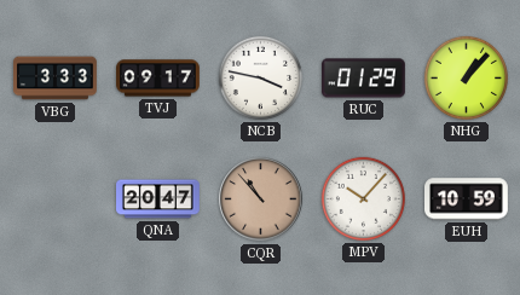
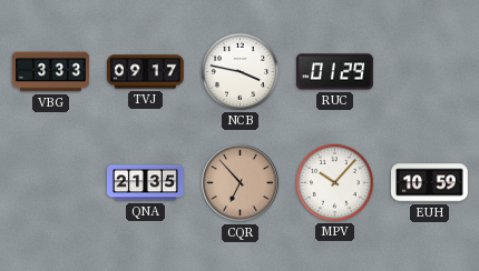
NHG: 1:07 -> none (466, 77)
QNA: 20:47 -> 21:35 (146, 183)
CQR: 10:53 -> 6:53 (241, 183)
